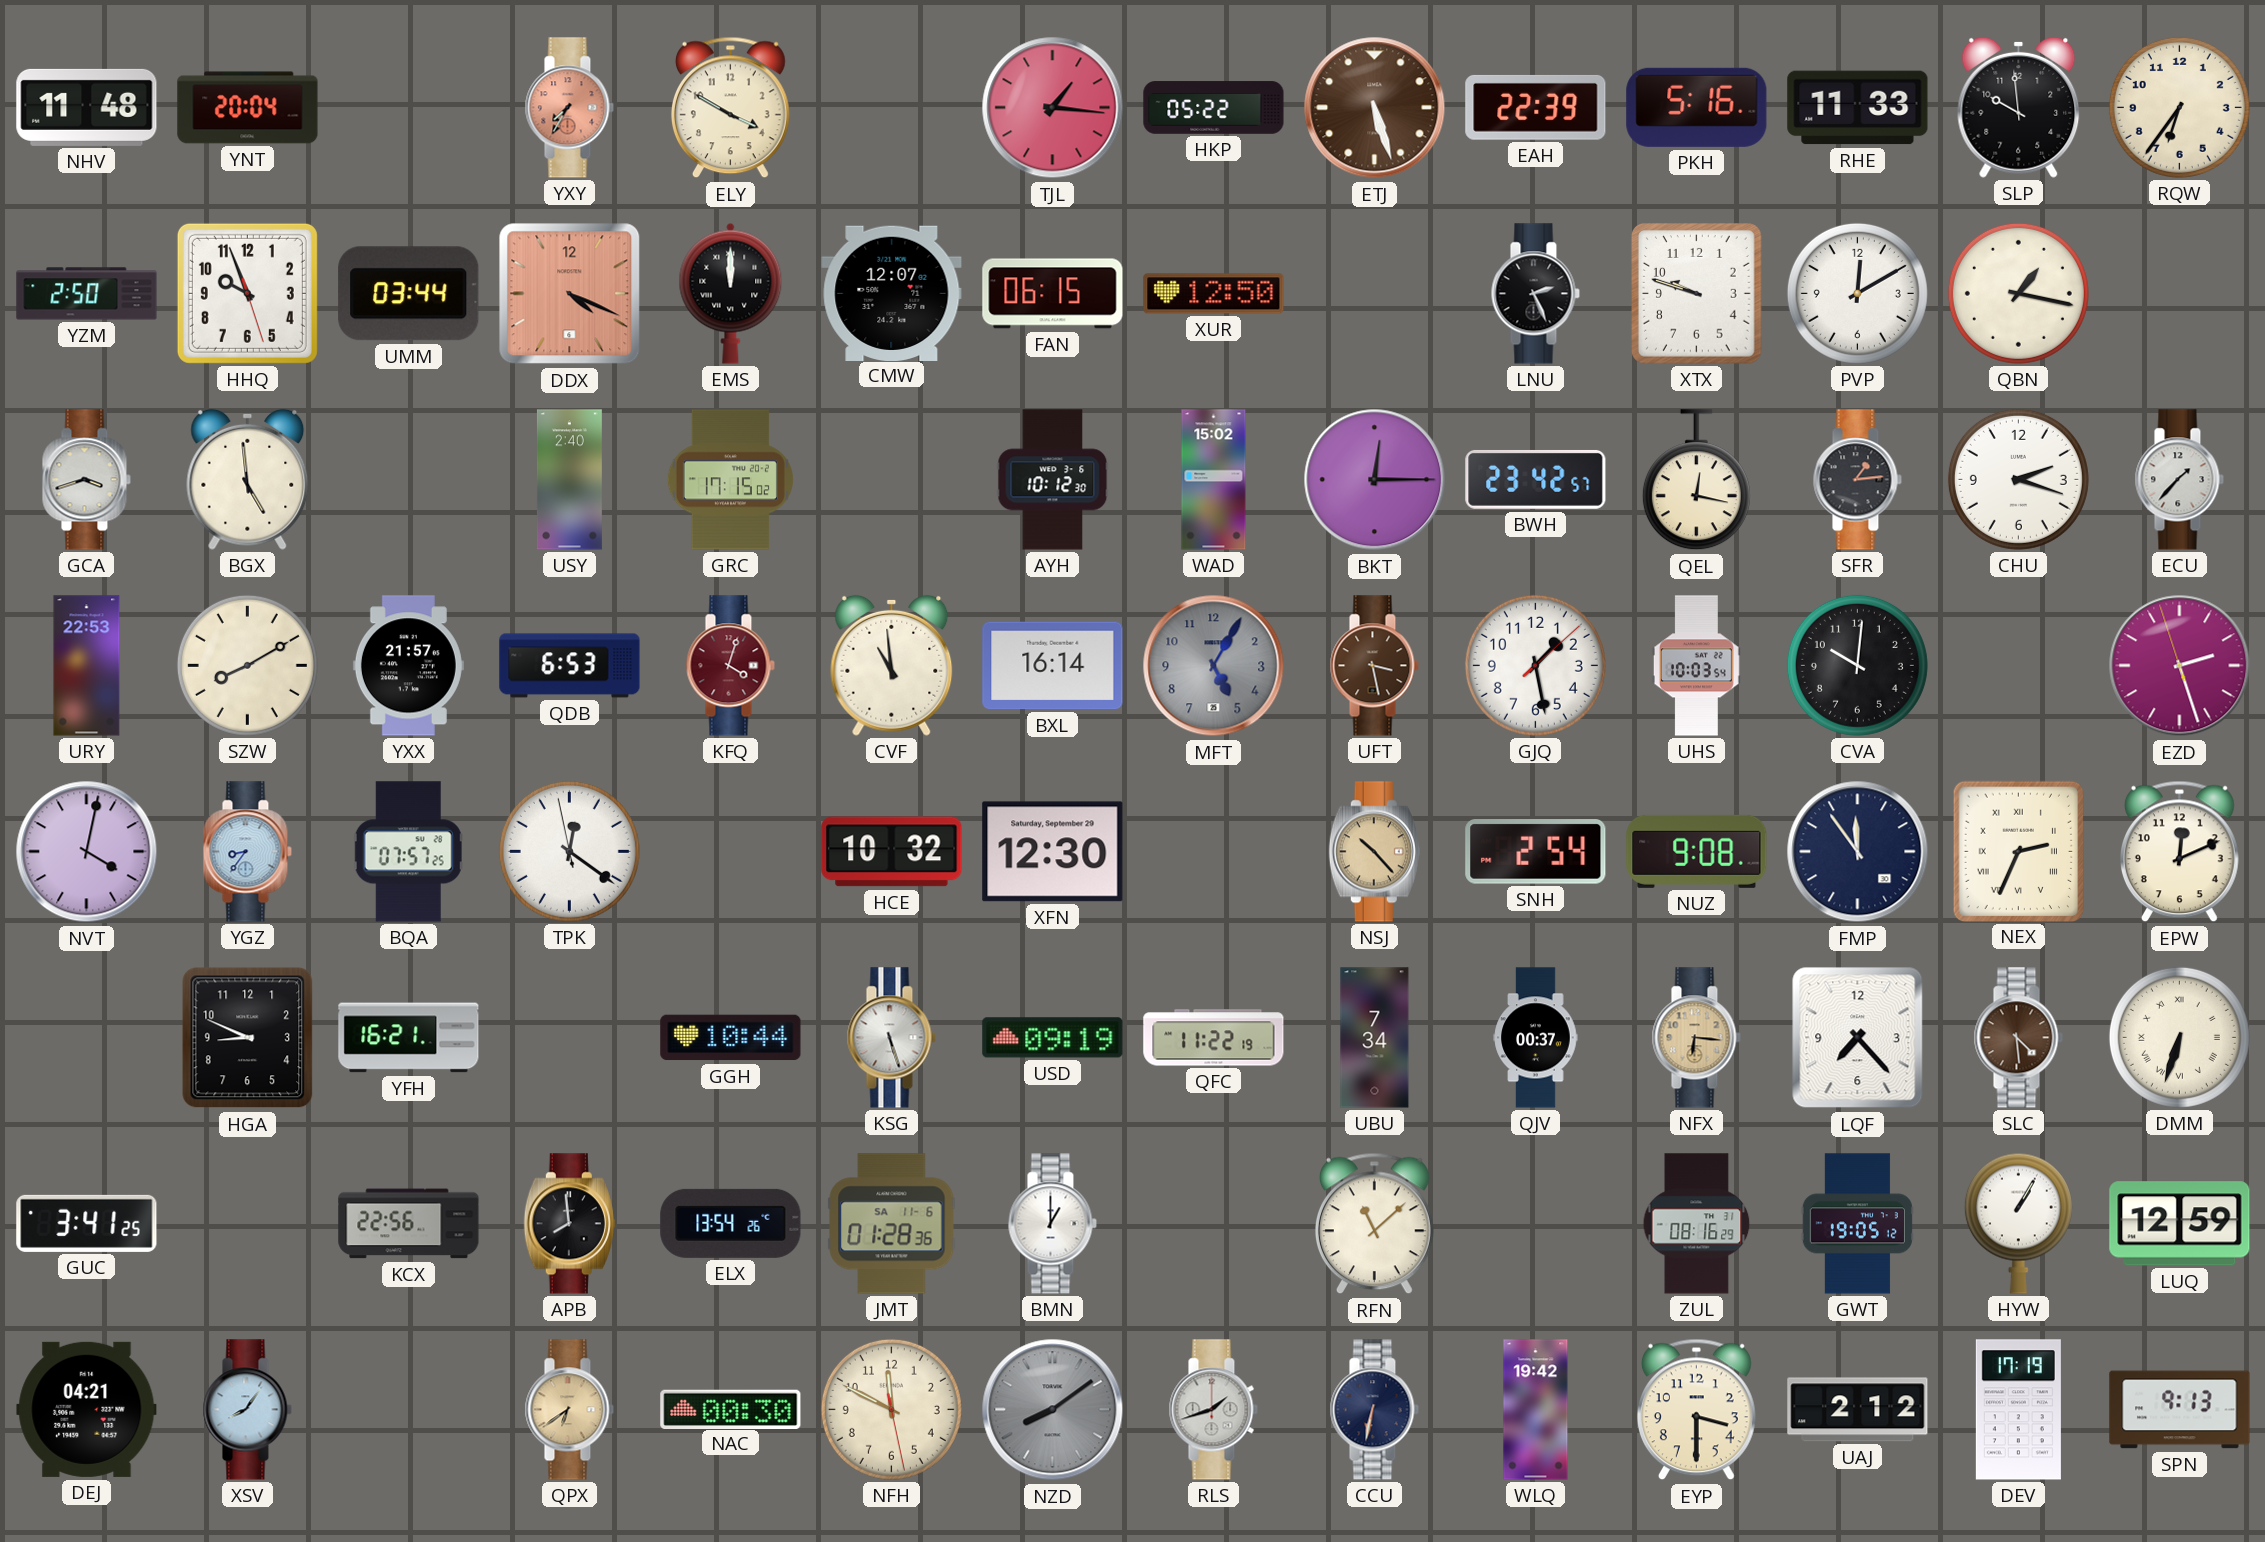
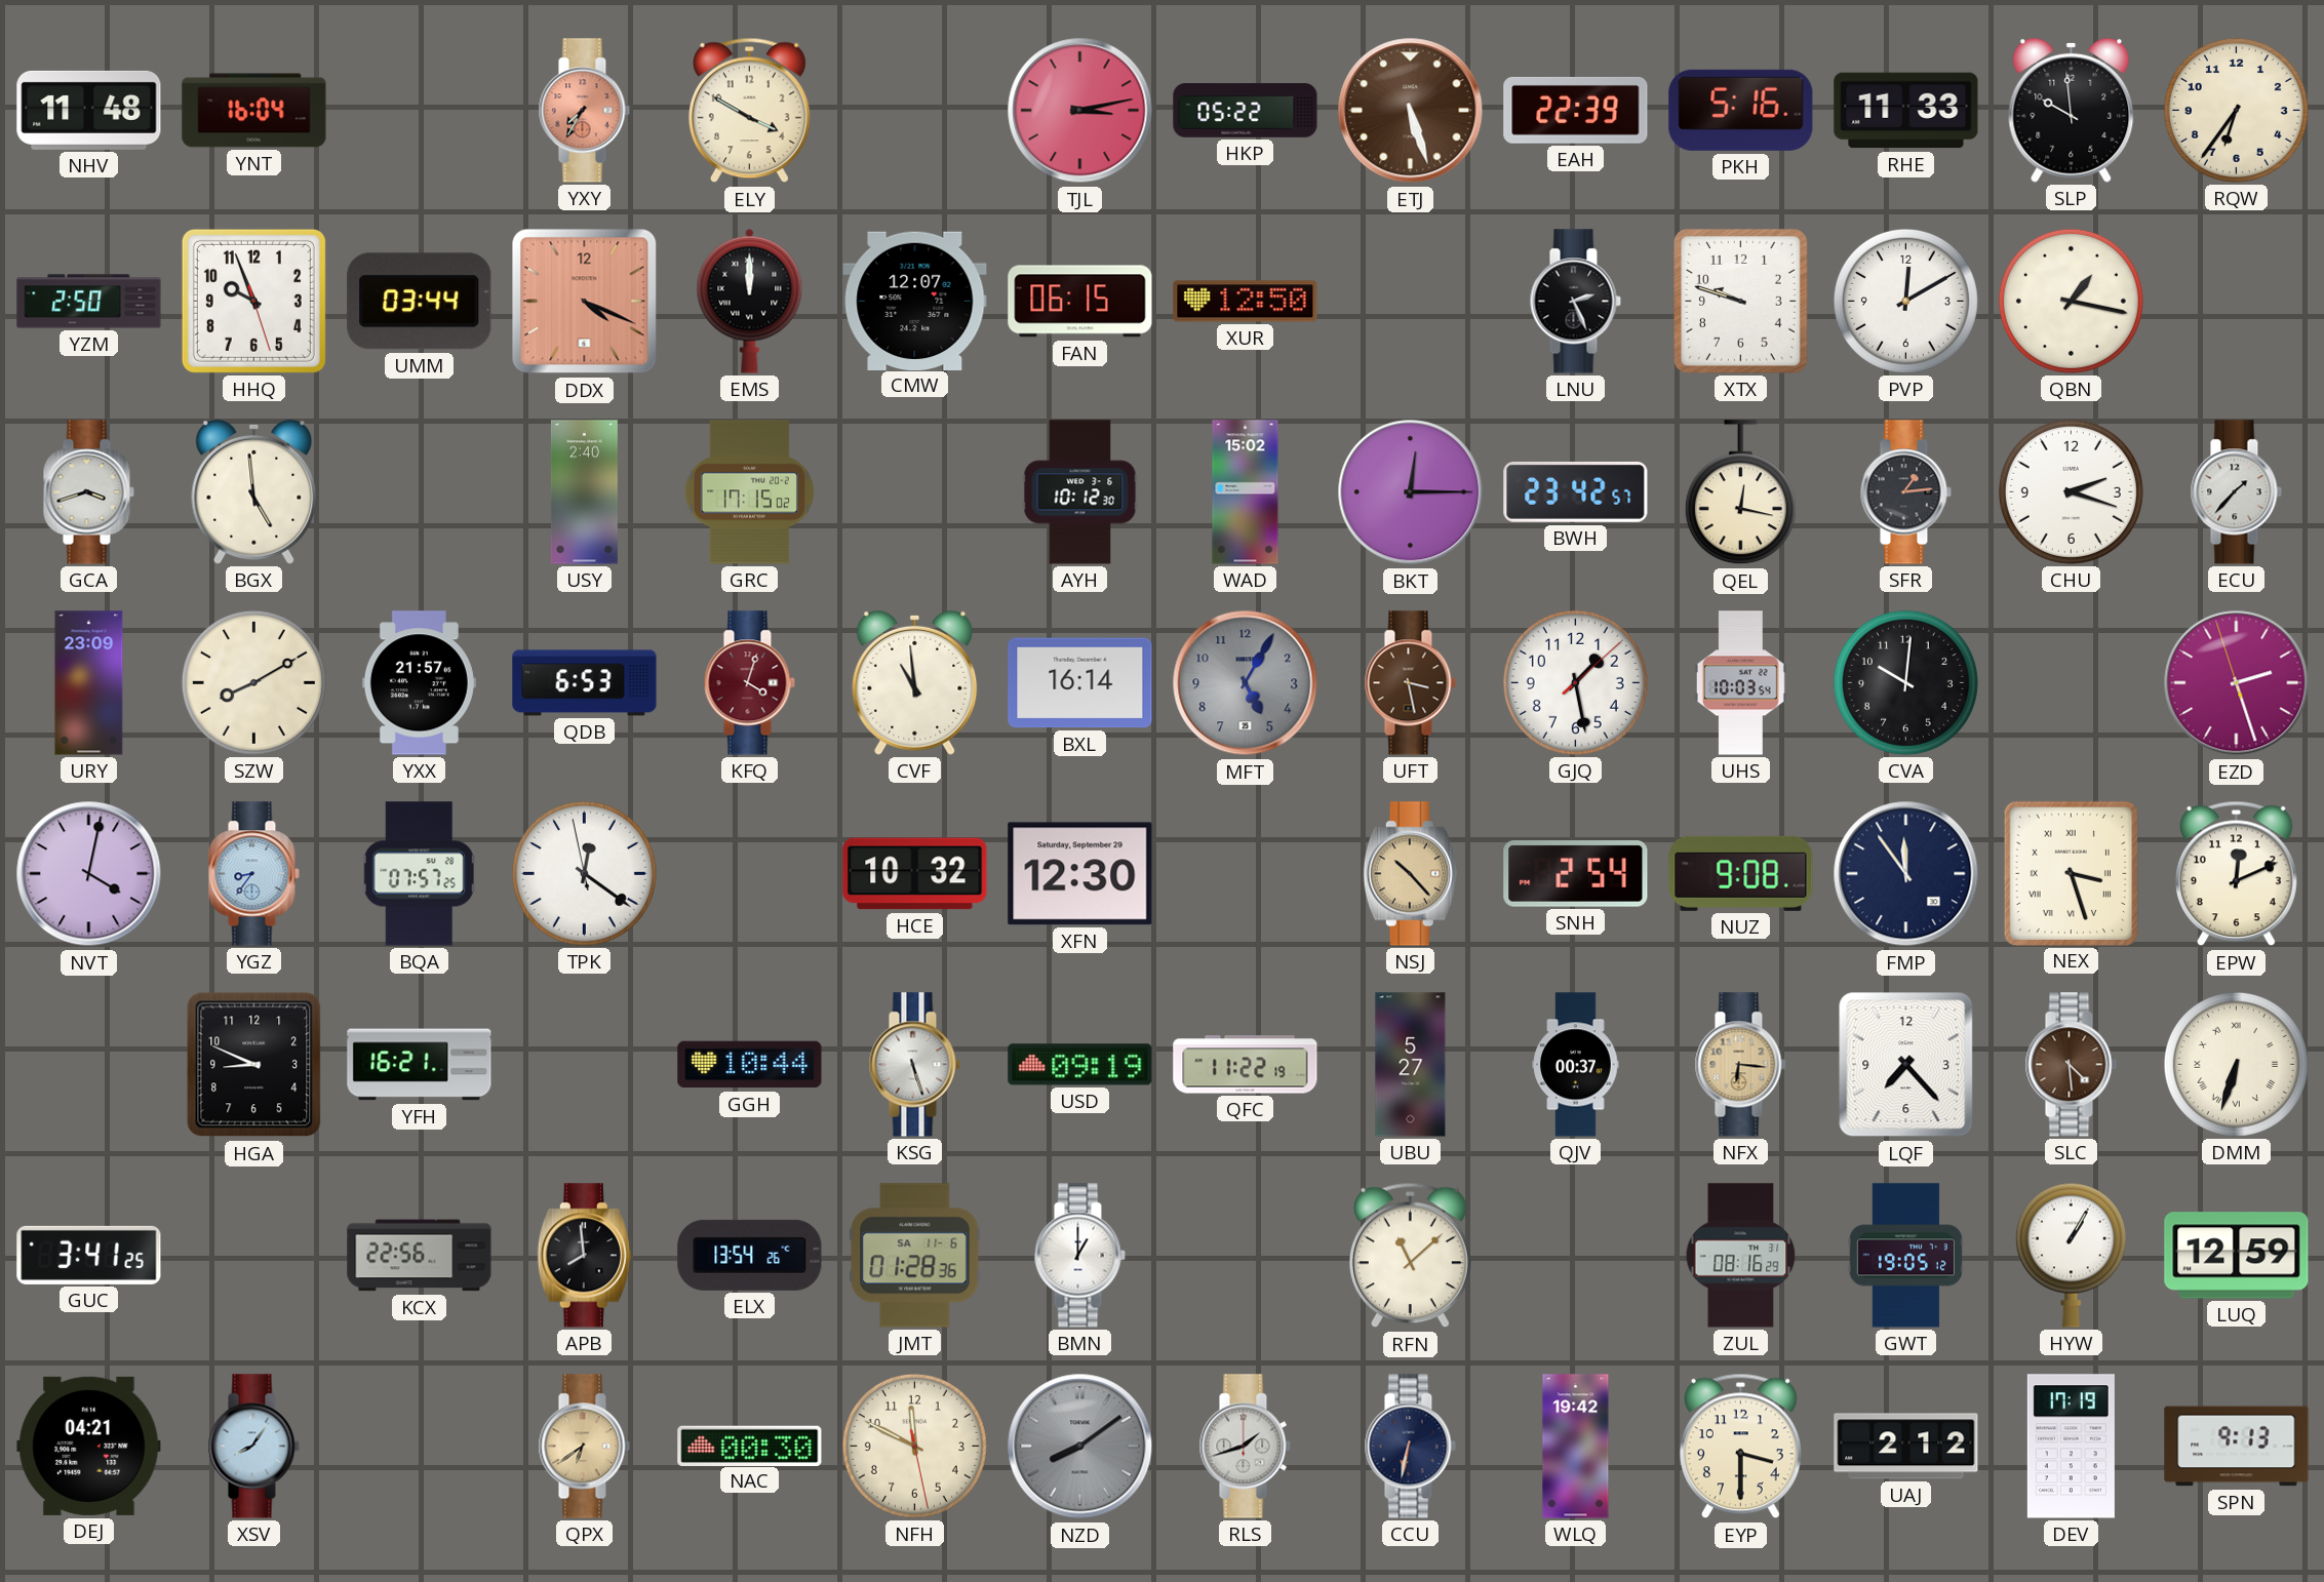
YNT: 20:04 -> 16:04 (254, 111)
TJL: 1:16 -> 3:13 (1080, 111)
URY: 22:53 -> 23:09 (89, 683)
NEX: 2:34 -> 3:27 (2071, 873)
UBU: 7:34 -> 5:27 (1411, 1065)
